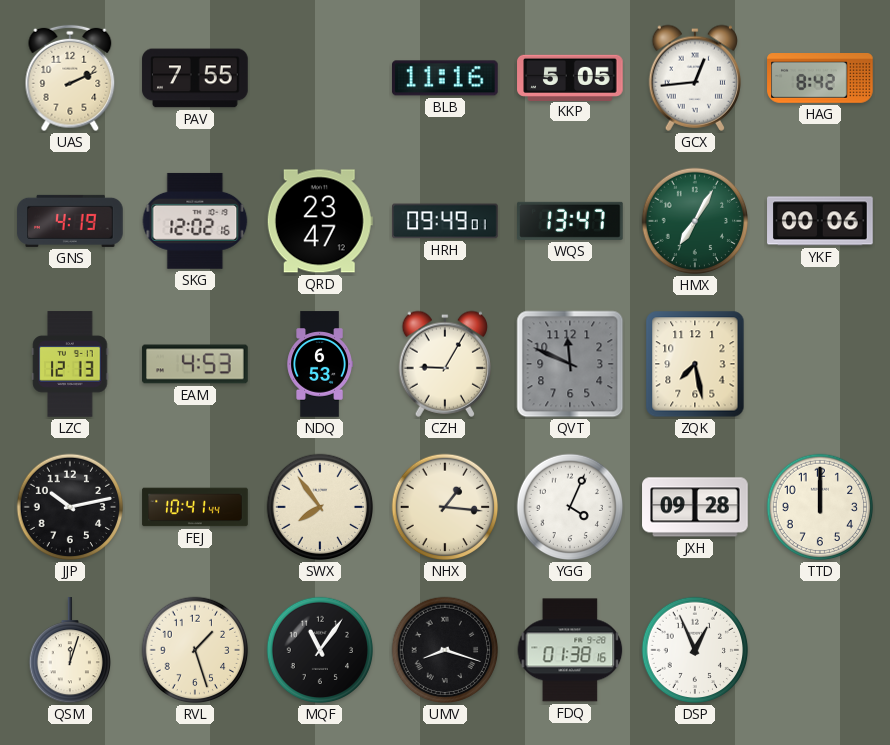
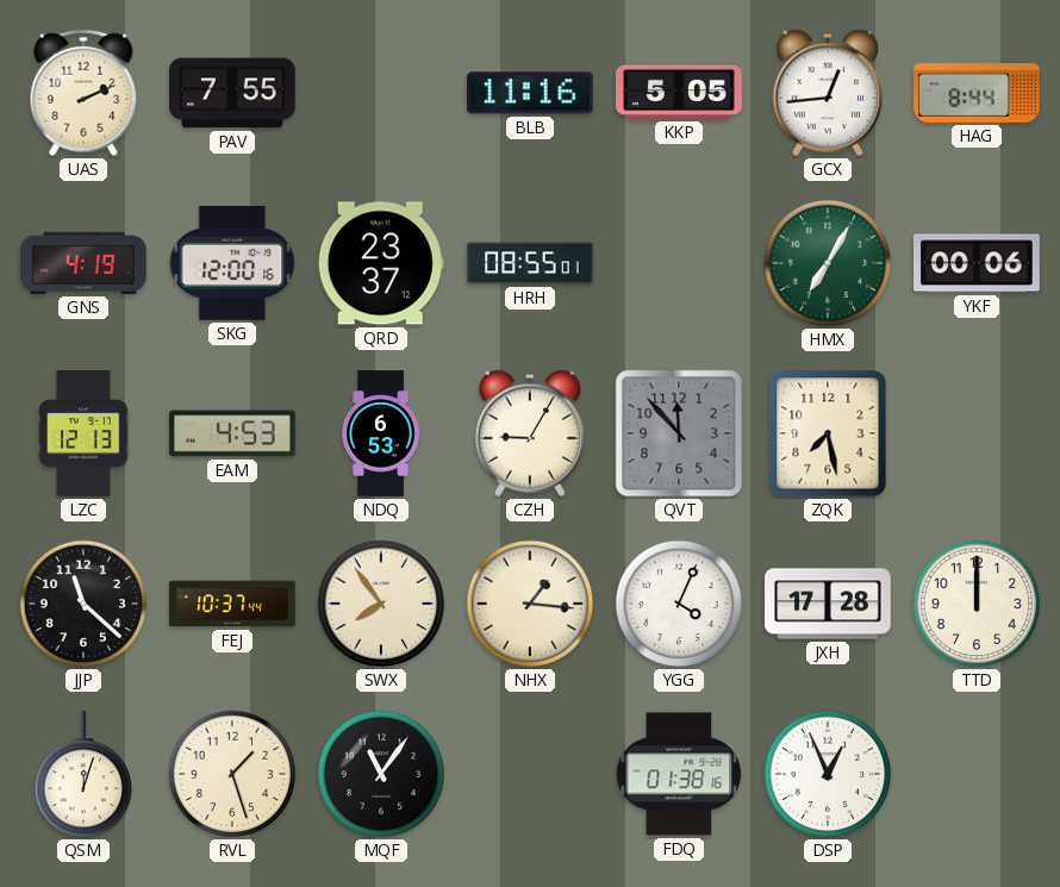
HAG: 8:42 -> 8:44 (977, 93)
SKG: 12:02 -> 12:00 (232, 263)
QRD: 23:47 -> 23:37 (381, 263)
HRH: 09:49 -> 08:55 (530, 263)
WQS: 13:47 -> none (571, 221)
QVT: 11:49 -> 11:53 (679, 433)
JJP: 10:13 -> 11:22 (83, 604)
FEJ: 10:41 -> 10:37 (232, 604)
JXH: 09:28 -> 17:28 (828, 604)
UMV: 8:18 -> none (445, 650)
